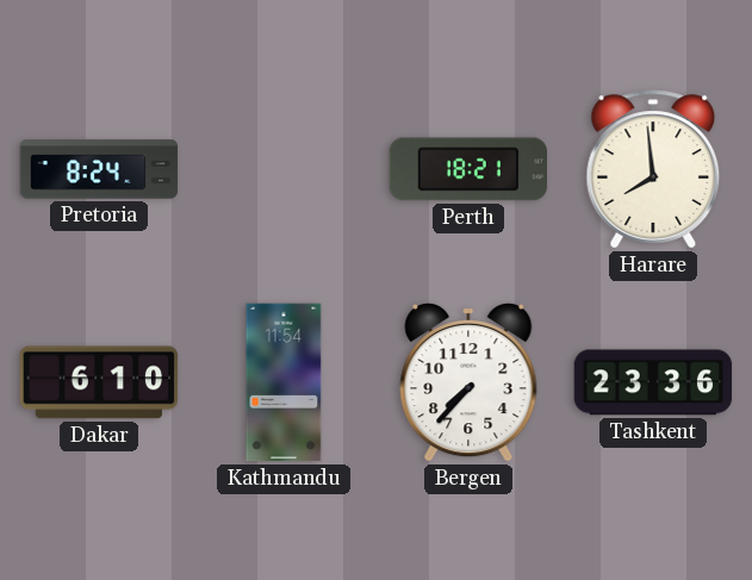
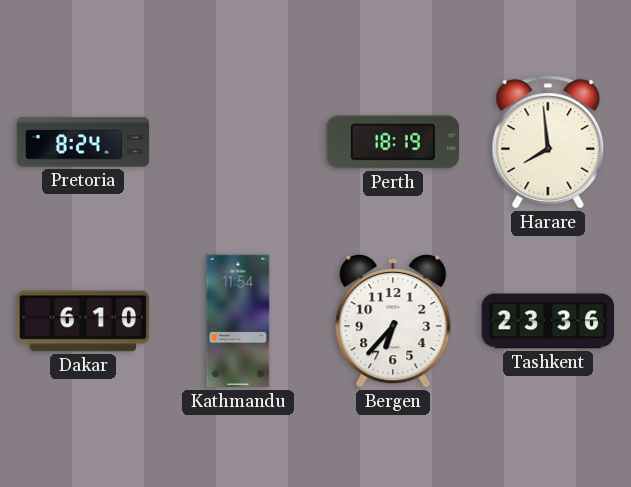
Perth: 18:21 -> 18:19 (392, 142)
Bergen: 7:37 -> 6:37 (393, 321)
